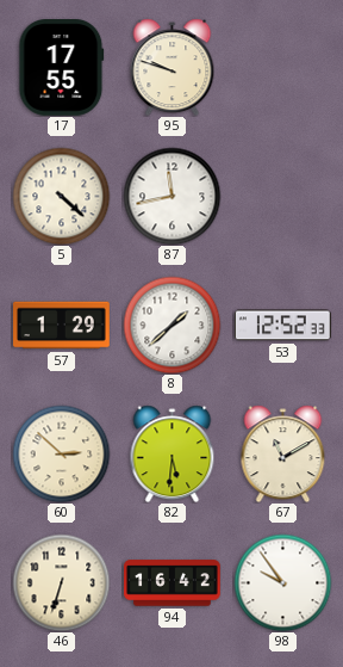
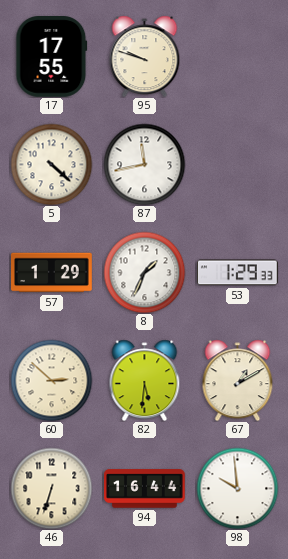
8: 1:38 -> 1:34 (144, 272)
53: 12:52 -> 1:29 (238, 273)
67: 11:10 -> 1:10 (238, 380)
94: 16:42 -> 16:44 (145, 489)
98: 9:54 -> 9:59 (237, 488)
